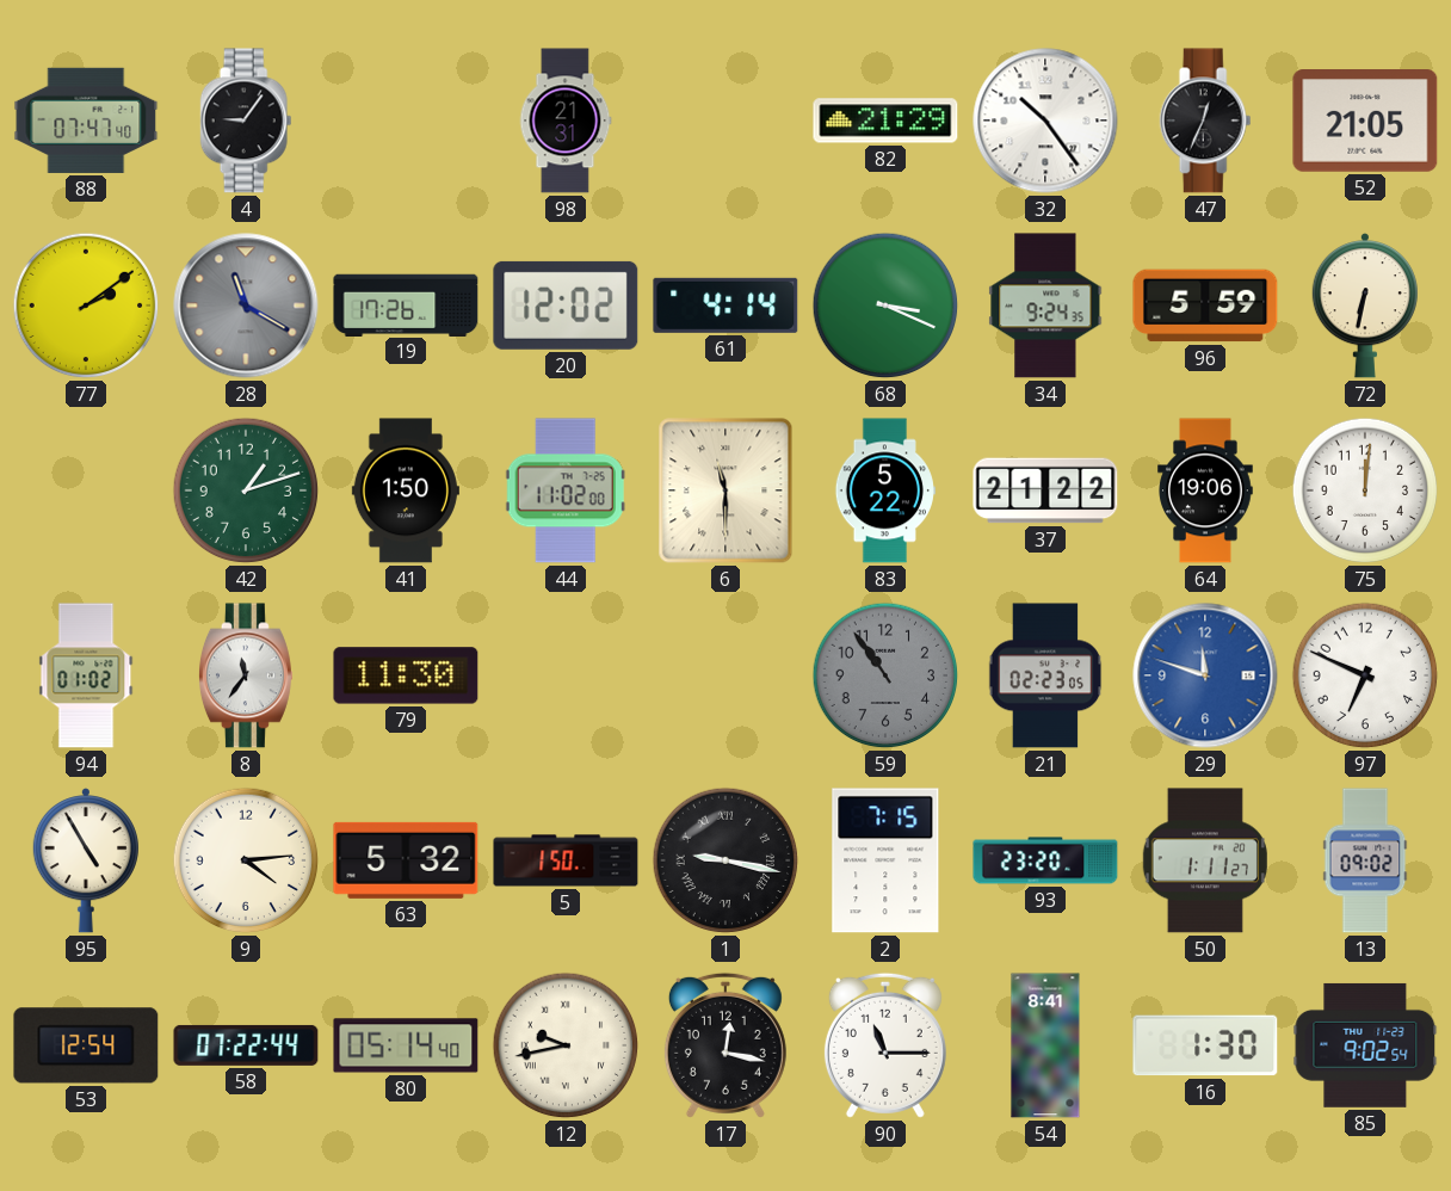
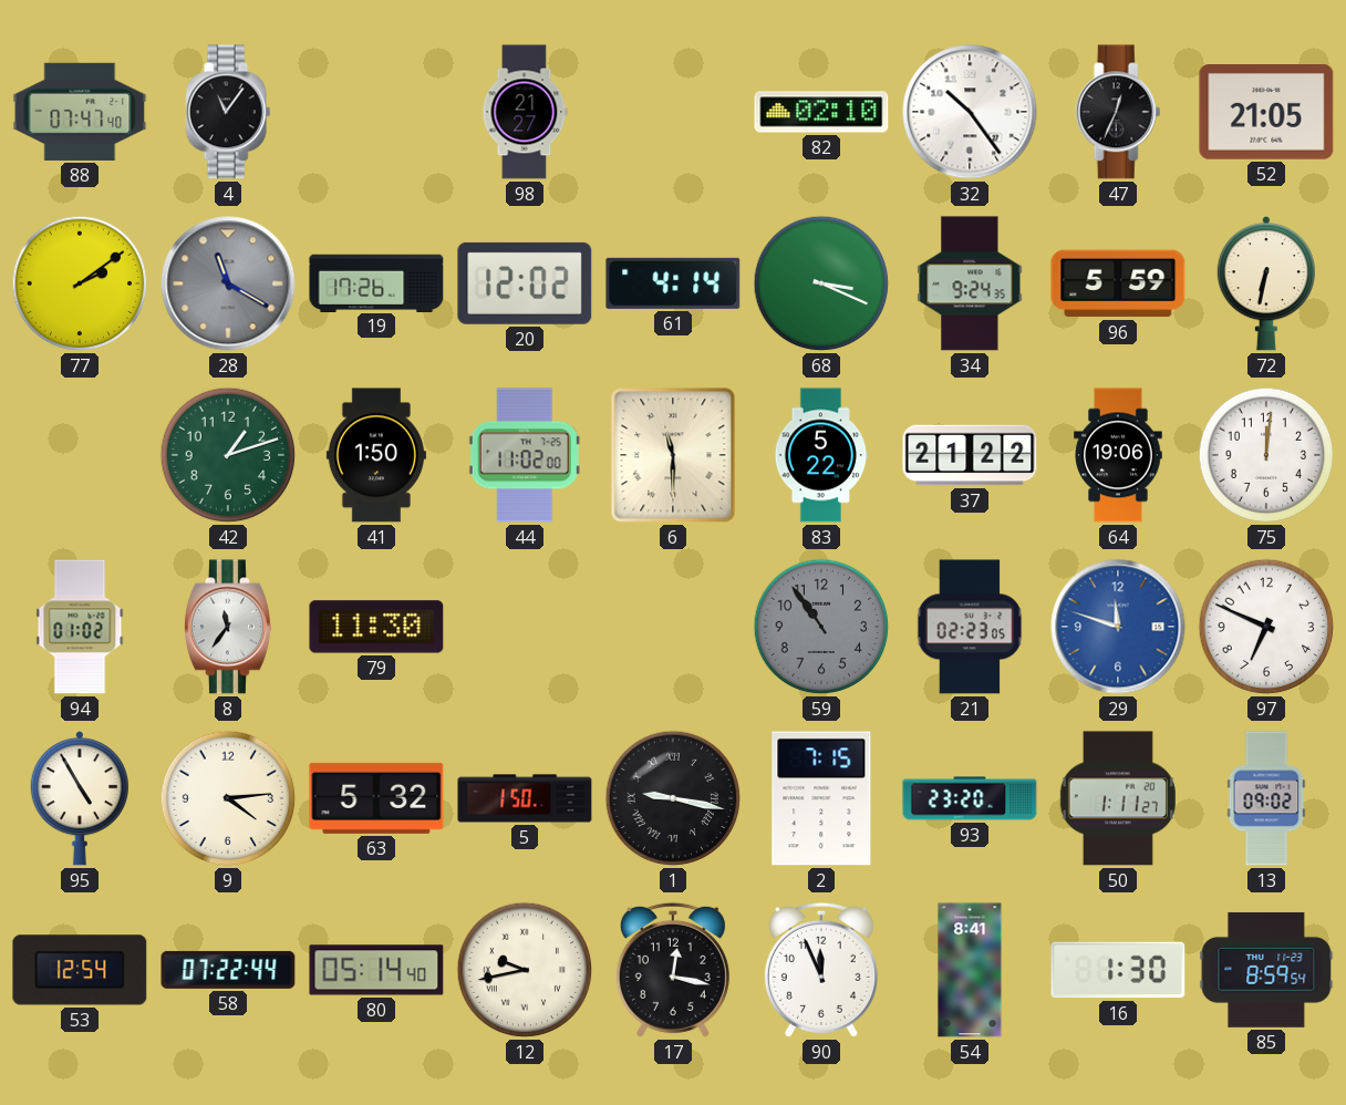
4: 9:06 -> 11:06 (228, 112)
98: 21:31 -> 21:27 (525, 112)
82: 21:29 -> 02:10 (821, 112)
90: 11:15 -> 11:56 (821, 970)
85: 9:02 -> 8:59 (1266, 970)
